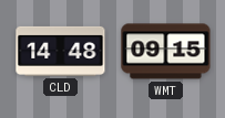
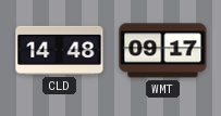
WMT: 09:15 -> 09:17 (163, 51)
